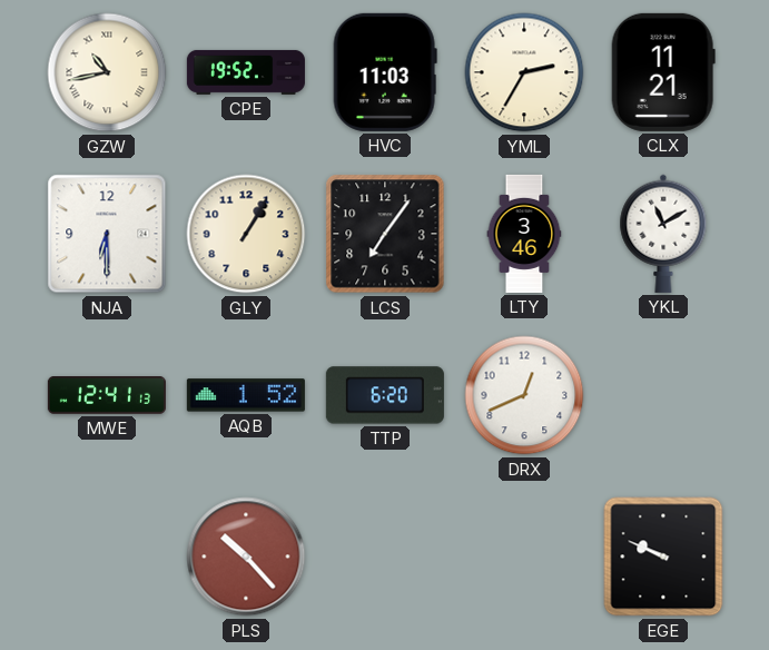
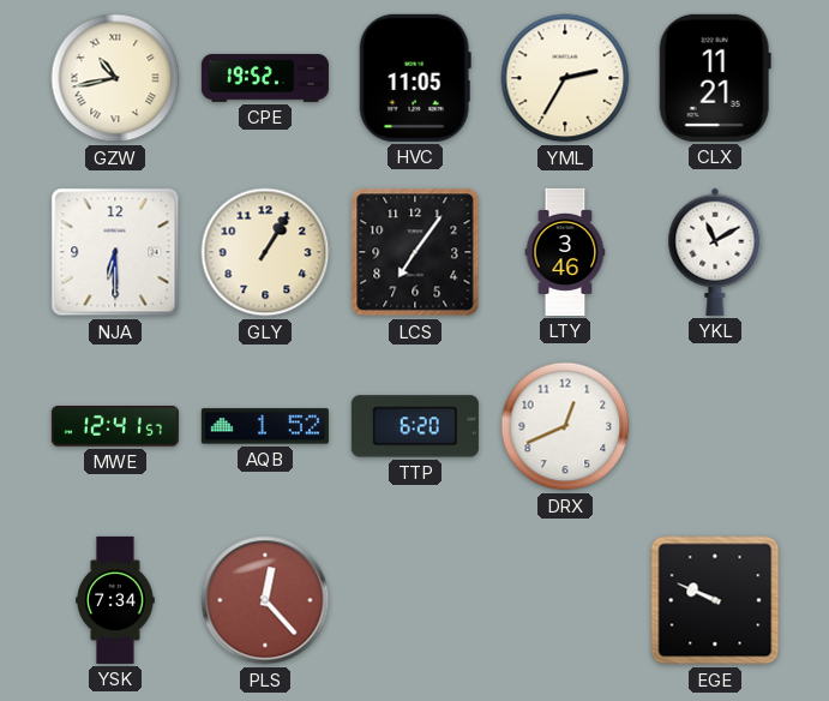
HVC: 11:03 -> 11:05 (415, 78)
MWE: 12:41:13 -> 12:41:57 (115, 427)
YSK: none -> 7:34 (115, 600)
PLS: 10:23 -> 12:23 (265, 600)
